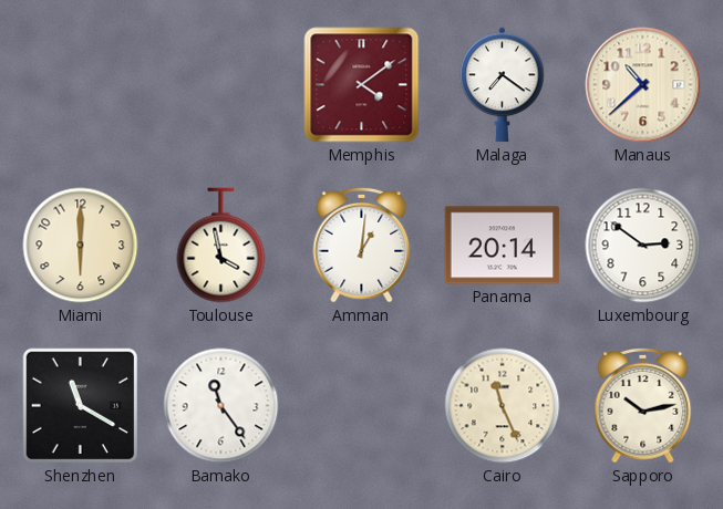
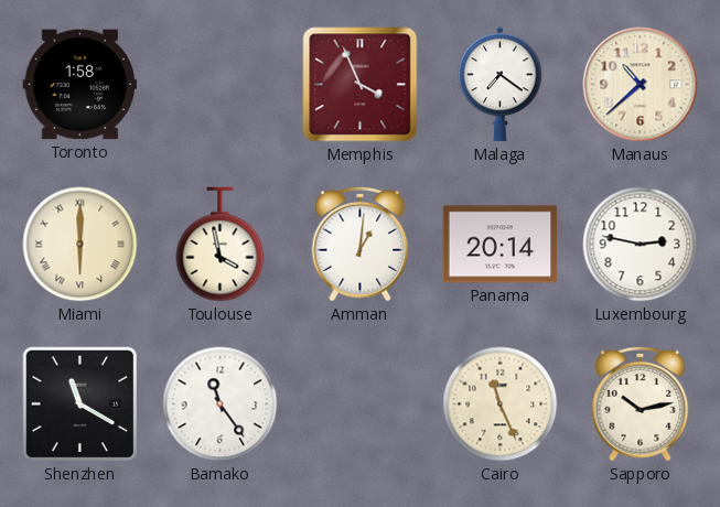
Toronto: none -> 1:58 (80, 85)
Memphis: 4:09 -> 3:56 (361, 85)
Miami numerals: Arabic -> Roman (80, 245)
Luxembourg: 2:51 -> 2:47 (641, 245)
